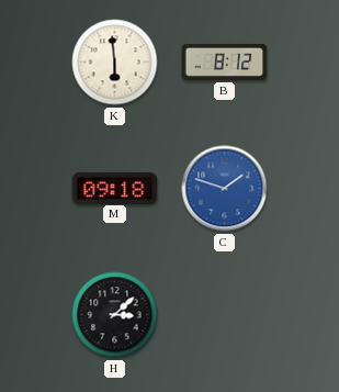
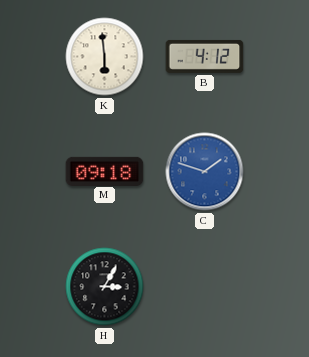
B: 8:12 -> 4:12 (205, 56)
H: 3:08 -> 3:05 (105, 287)
